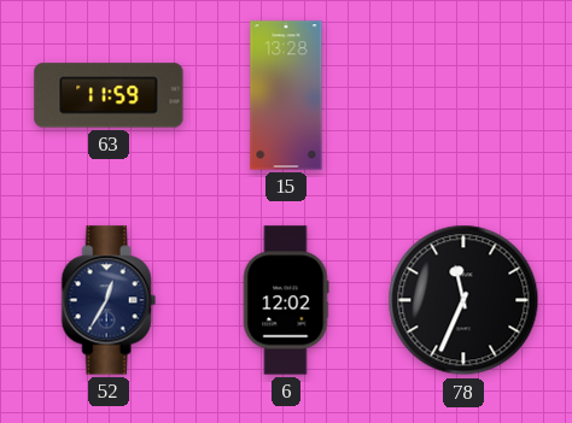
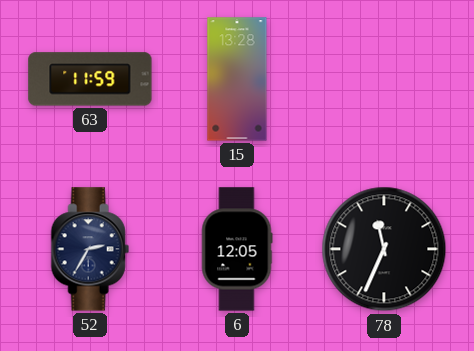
52: 12:35 -> 2:35 (90, 249)
6: 12:02 -> 12:05 (237, 249)
